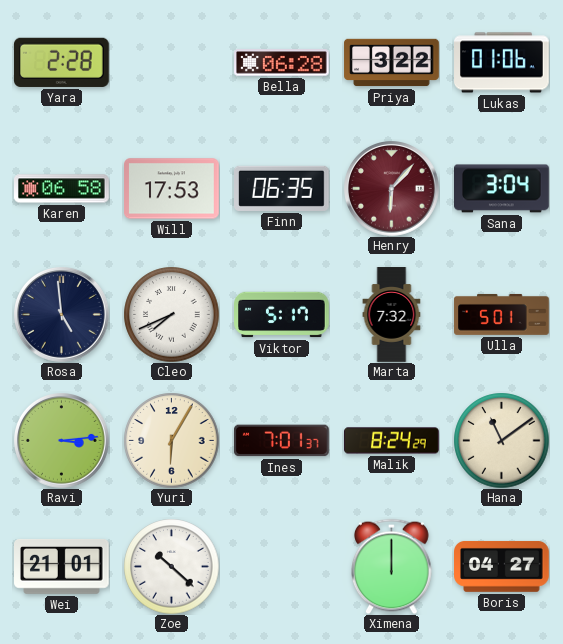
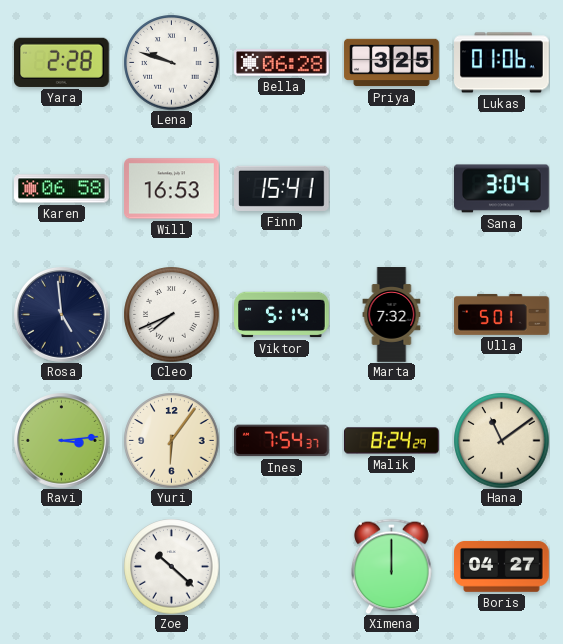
Lena: none -> 9:48 (171, 62)
Priya: 3:22 -> 3:25 (392, 63)
Will: 17:53 -> 16:53 (172, 189)
Finn: 06:35 -> 15:41 (282, 188)
Henry: 6:07 -> none (392, 189)
Viktor: 5:17 -> 5:14 (282, 315)
Yuri: 6:05 -> 6:06 (171, 440)
Ines: 7:01 -> 7:54 (282, 441)
Wei: 21:01 -> none (62, 566)
